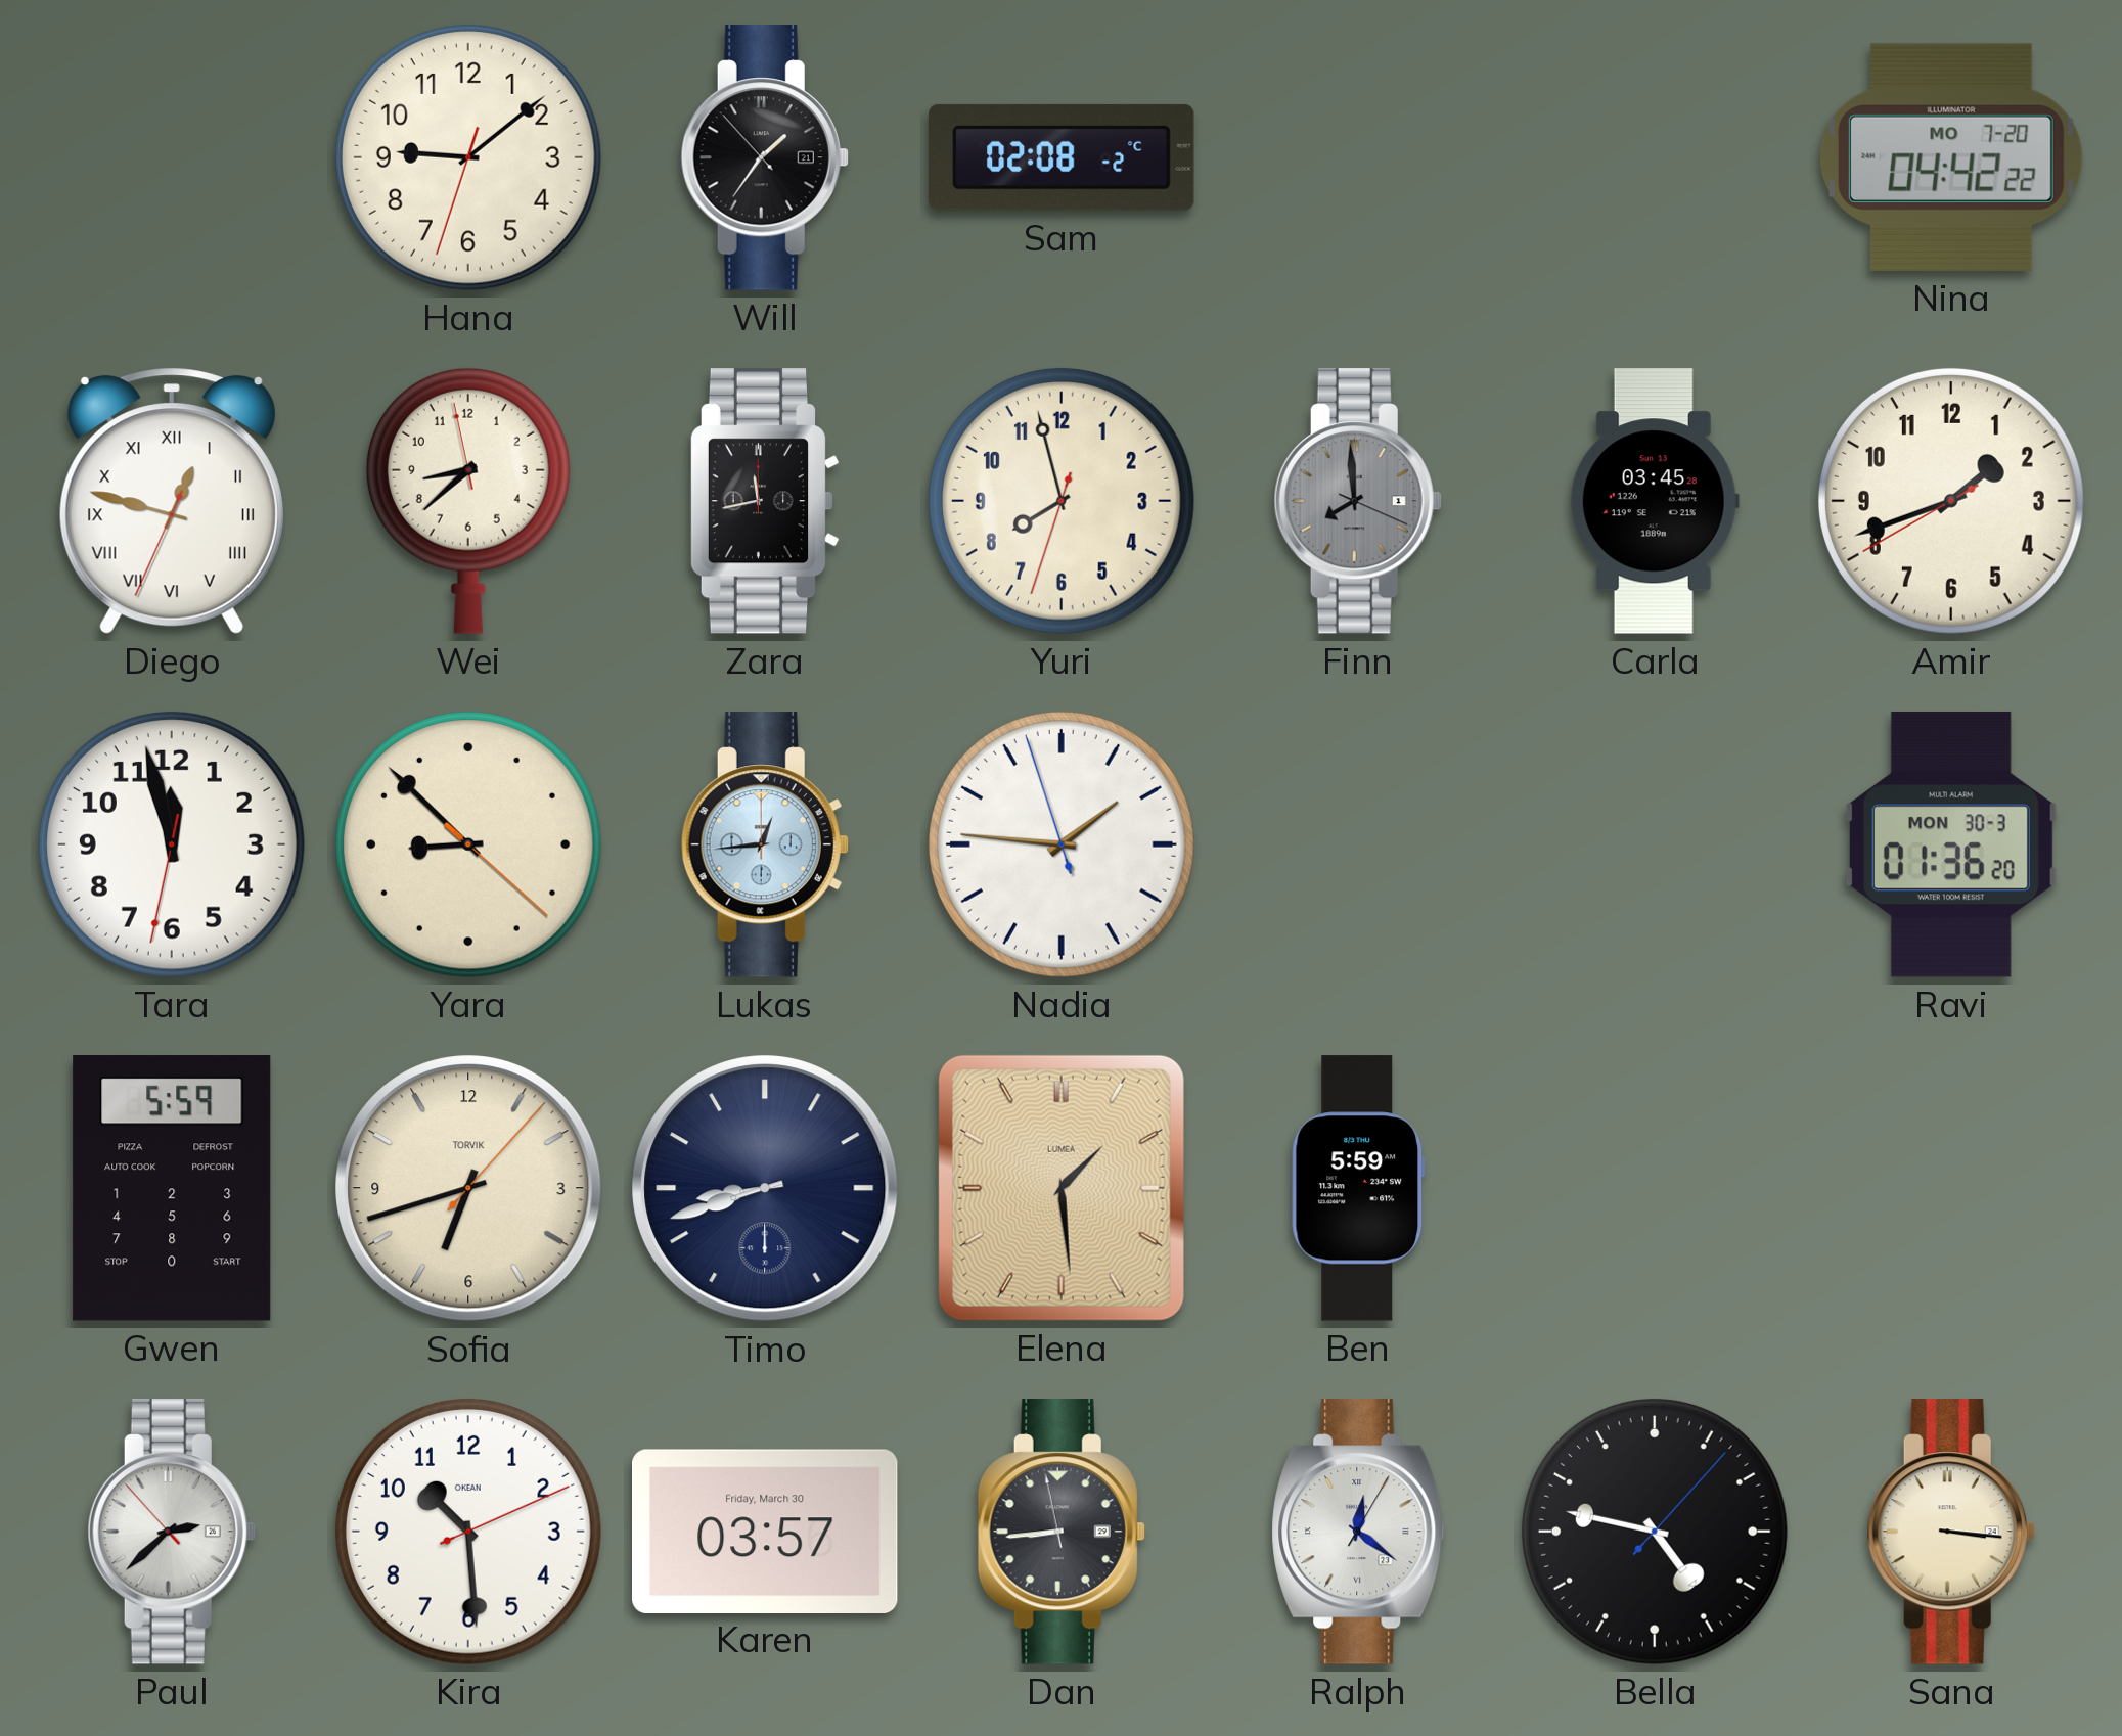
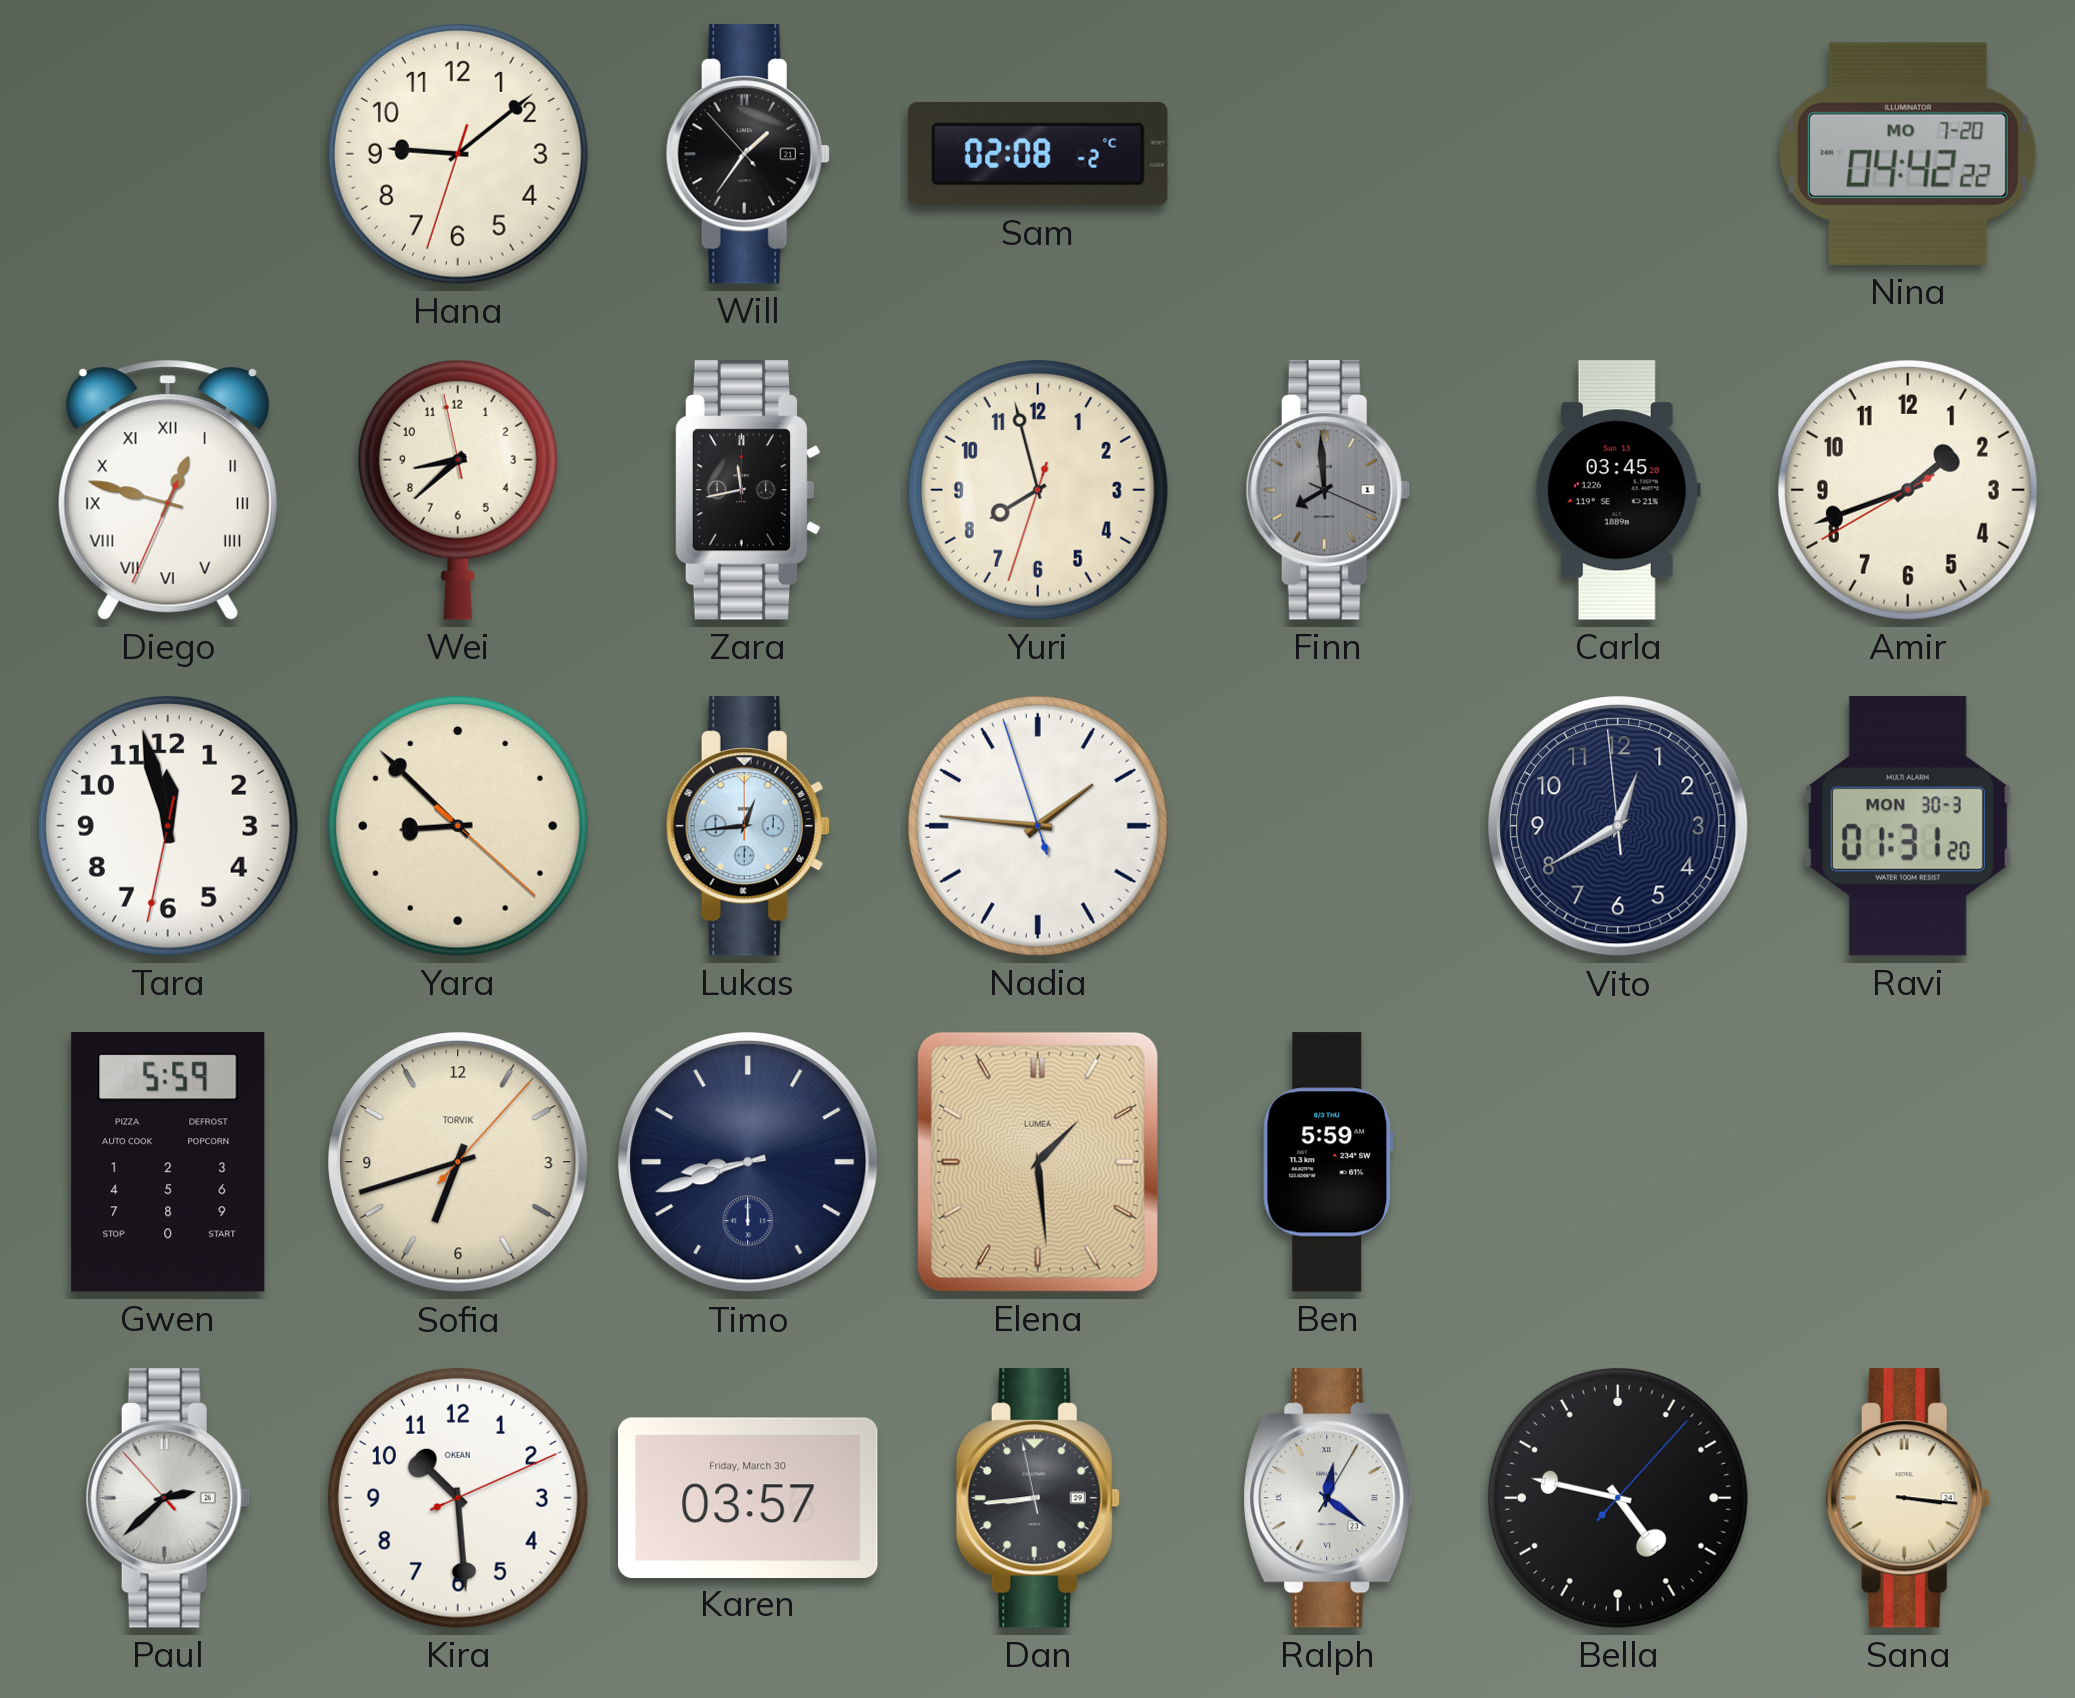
Vito: none -> 12:39 (1618, 826)
Ravi: 01:36 -> 01:31 (1908, 826)
